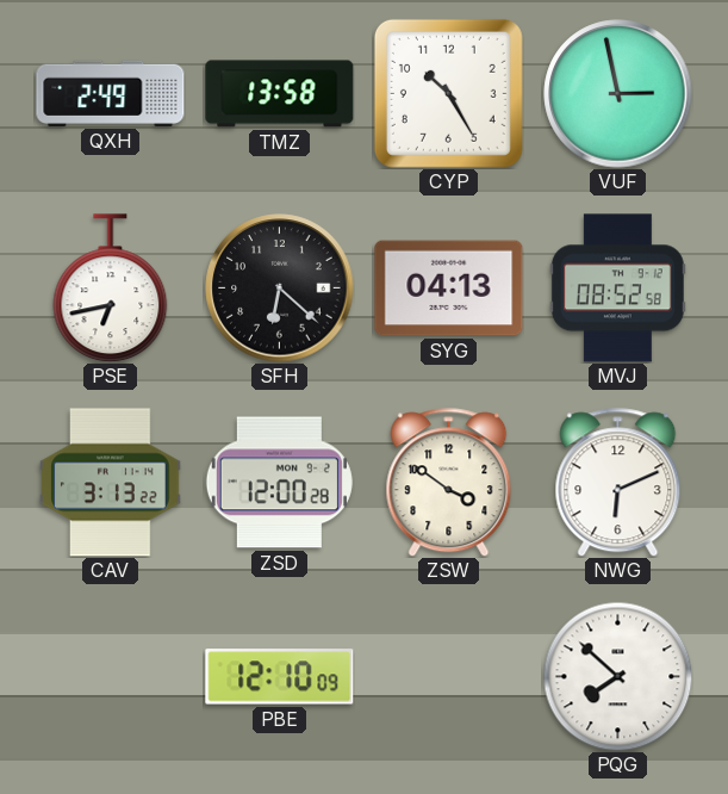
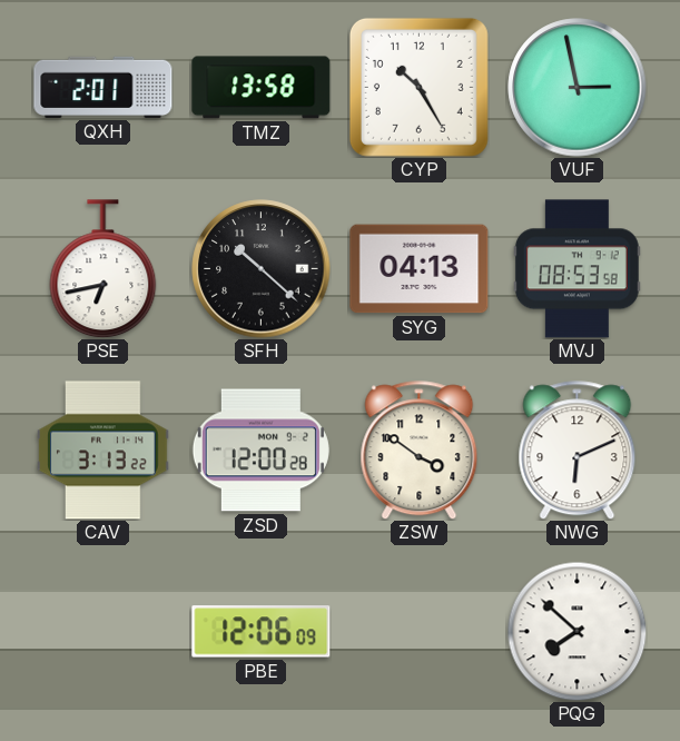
QXH: 2:49 -> 2:01 (104, 87)
SFH: 6:22 -> 10:22 (262, 269)
MVJ: 08:52 -> 08:53 (576, 269)
PBE: 12:10 -> 12:06 (262, 632)
